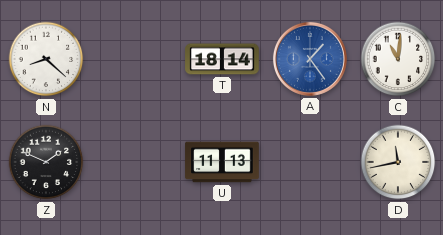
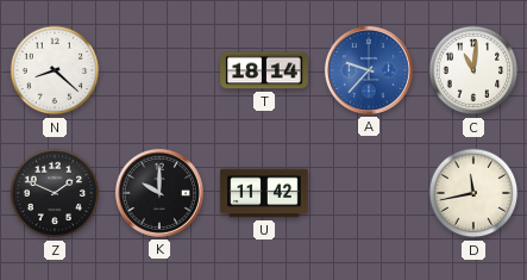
A: 1:24 -> 9:37 (369, 70)
K: none -> 10:00 (159, 193)
U: 11:13 -> 11:42 (264, 193)
